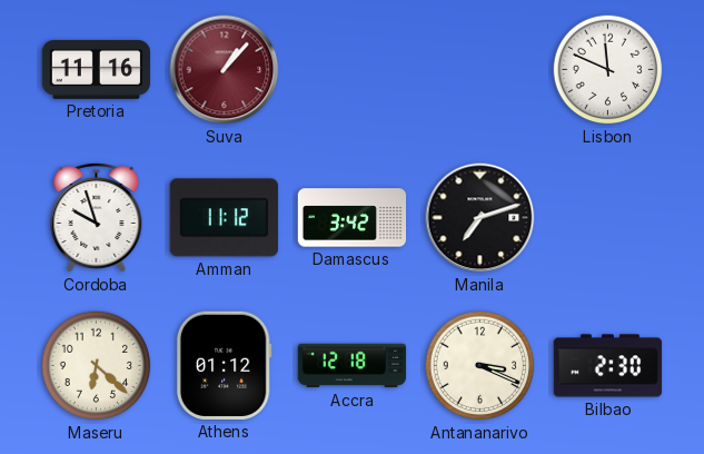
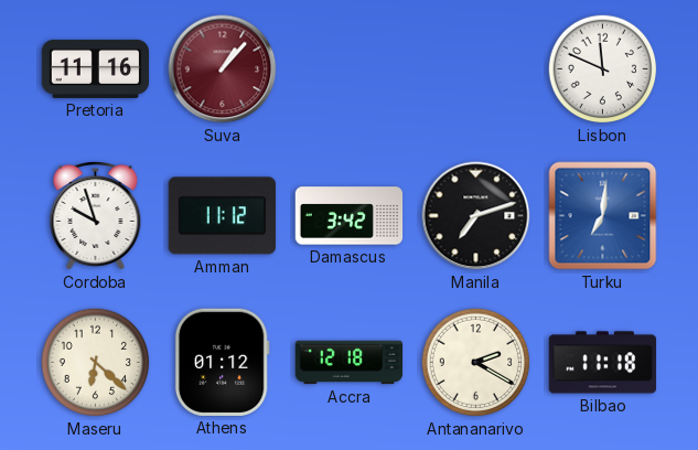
Turku: none -> 7:01 (603, 216)
Antananarivo: 3:19 -> 2:20 (476, 363)
Bilbao: 2:30 -> 11:18 (603, 363)
